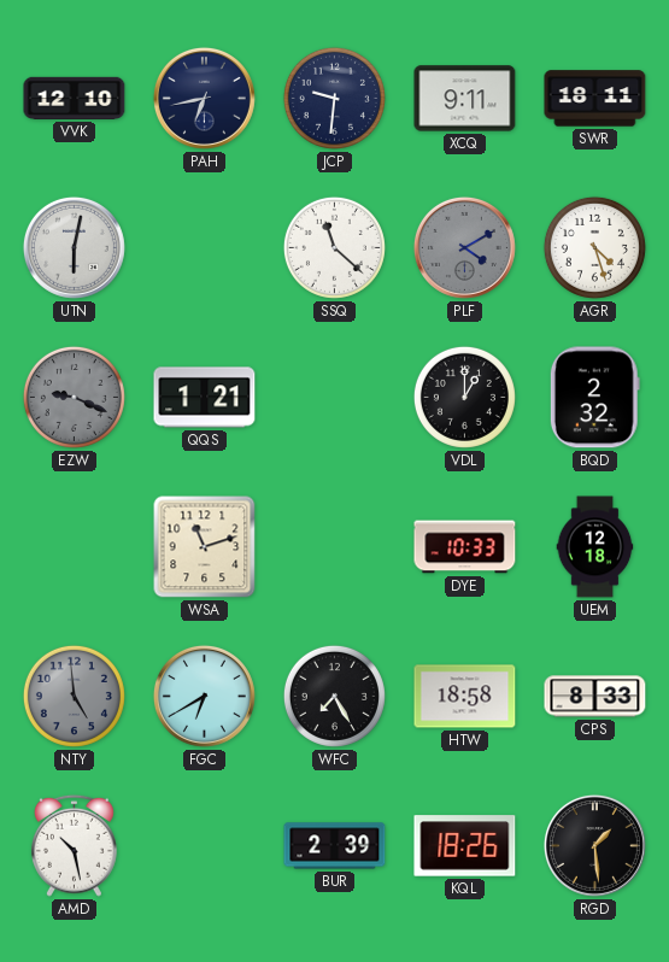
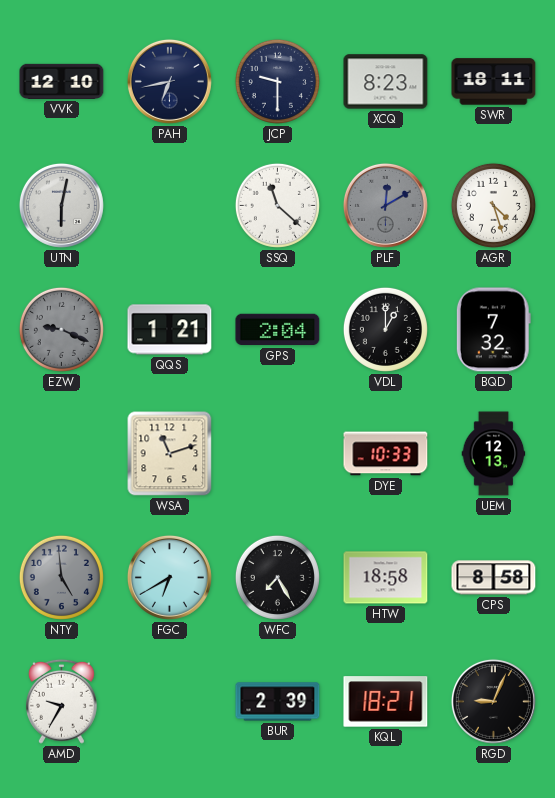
JCP: 9:31 -> 9:30 (277, 81)
XCQ: 9:11 -> 8:23 (386, 82)
PLF: 4:10 -> 12:10 (385, 205)
GPS: none -> 2:04 (278, 330)
BQD: 2:32 -> 7:32 (493, 330)
UEM: 12:18 -> 12:13 (494, 454)
CPS: 8:33 -> 8:58 (494, 578)
AMD: 10:28 -> 9:35 (62, 701)
KQL: 18:26 -> 18:21 (386, 702)
RGD: 1:29 -> 9:04 (493, 701)
